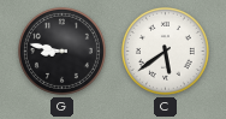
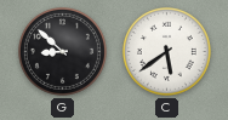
G: 8:47 -> 8:52 (62, 51)
